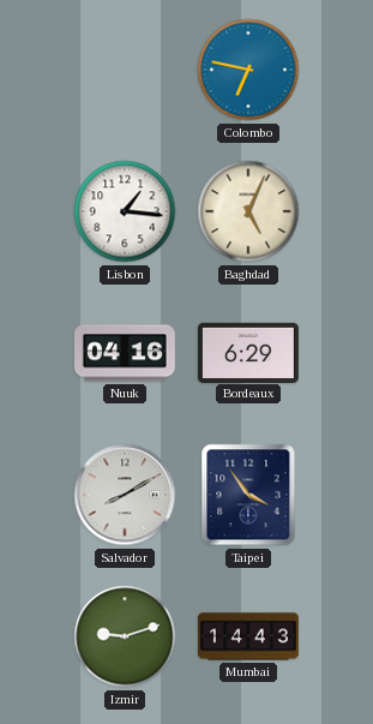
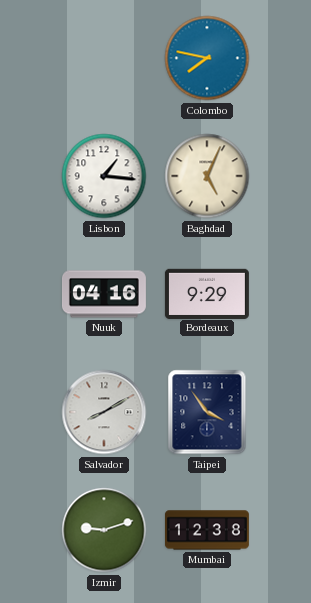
Colombo: 6:47 -> 7:47 (207, 58)
Bordeaux: 6:29 -> 9:29 (207, 293)
Mumbai: 14:43 -> 12:38 (207, 530)
